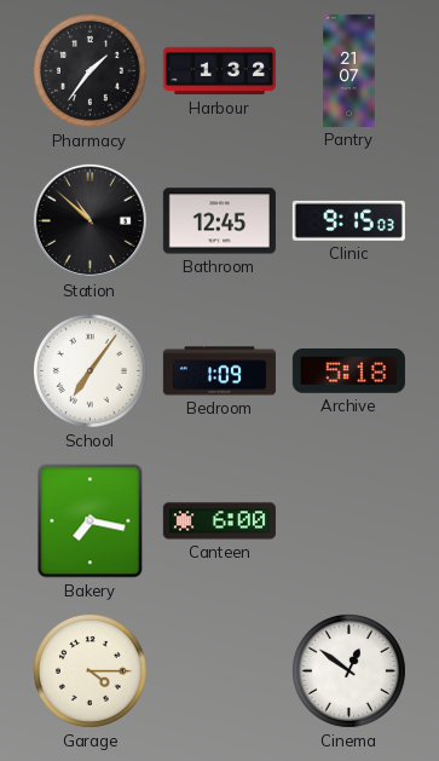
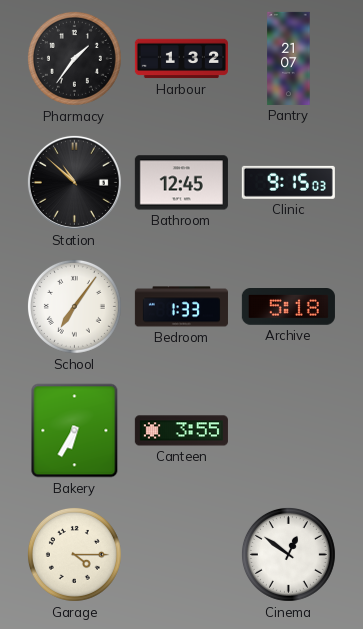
Bedroom: 1:09 -> 1:33 (181, 307)
Bakery: 7:17 -> 6:35 (75, 431)
Canteen: 6:00 -> 3:55 (181, 431)
